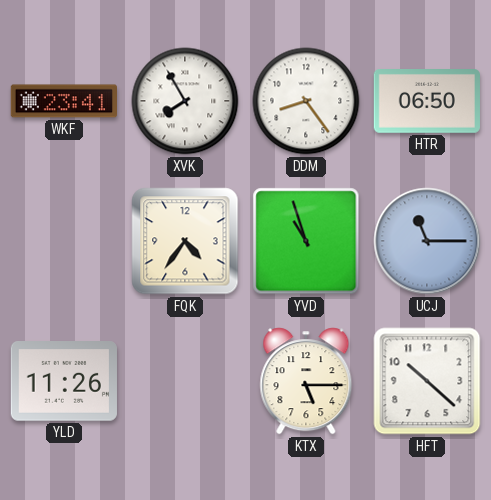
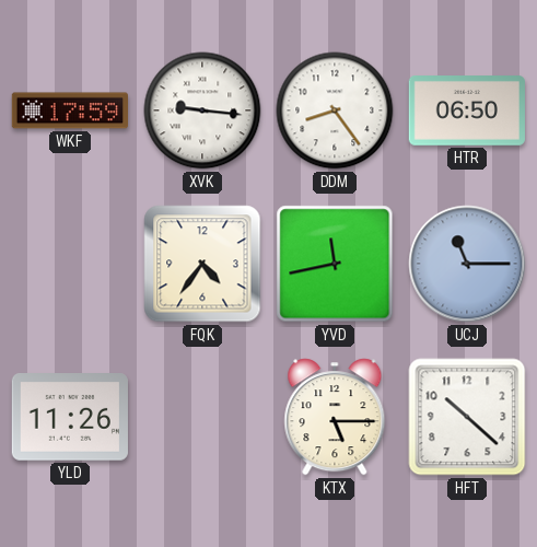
WKF: 23:41 -> 17:59 (69, 110)
XVK: 7:55 -> 9:16 (202, 110)
YVD: 10:57 -> 11:43 (335, 264)
